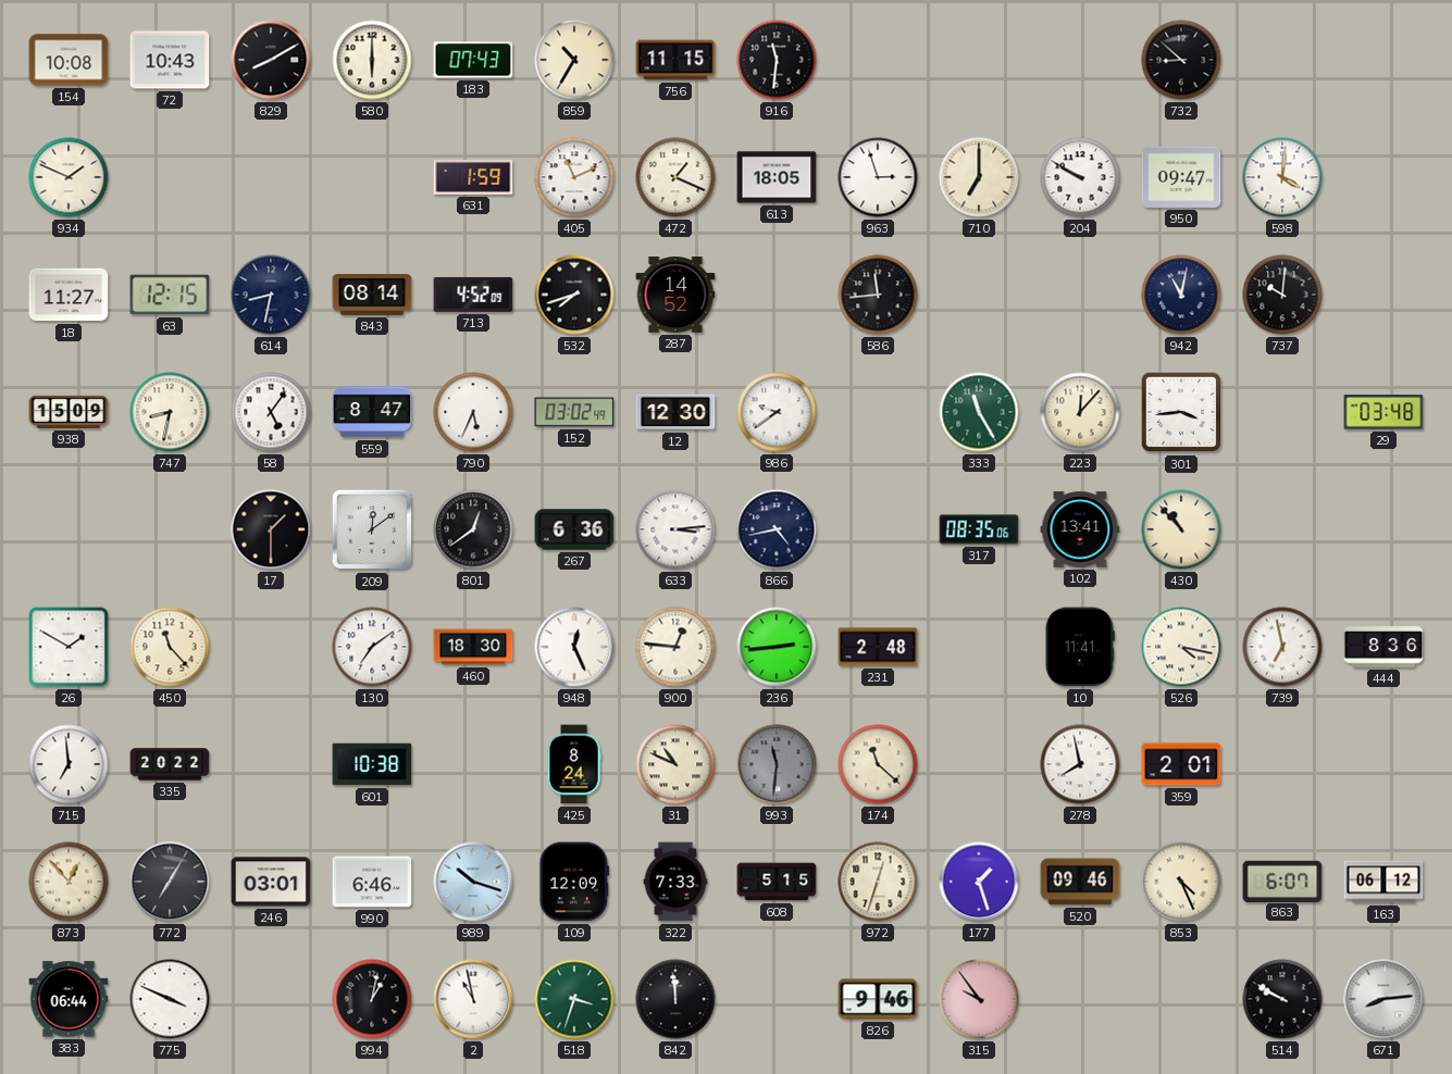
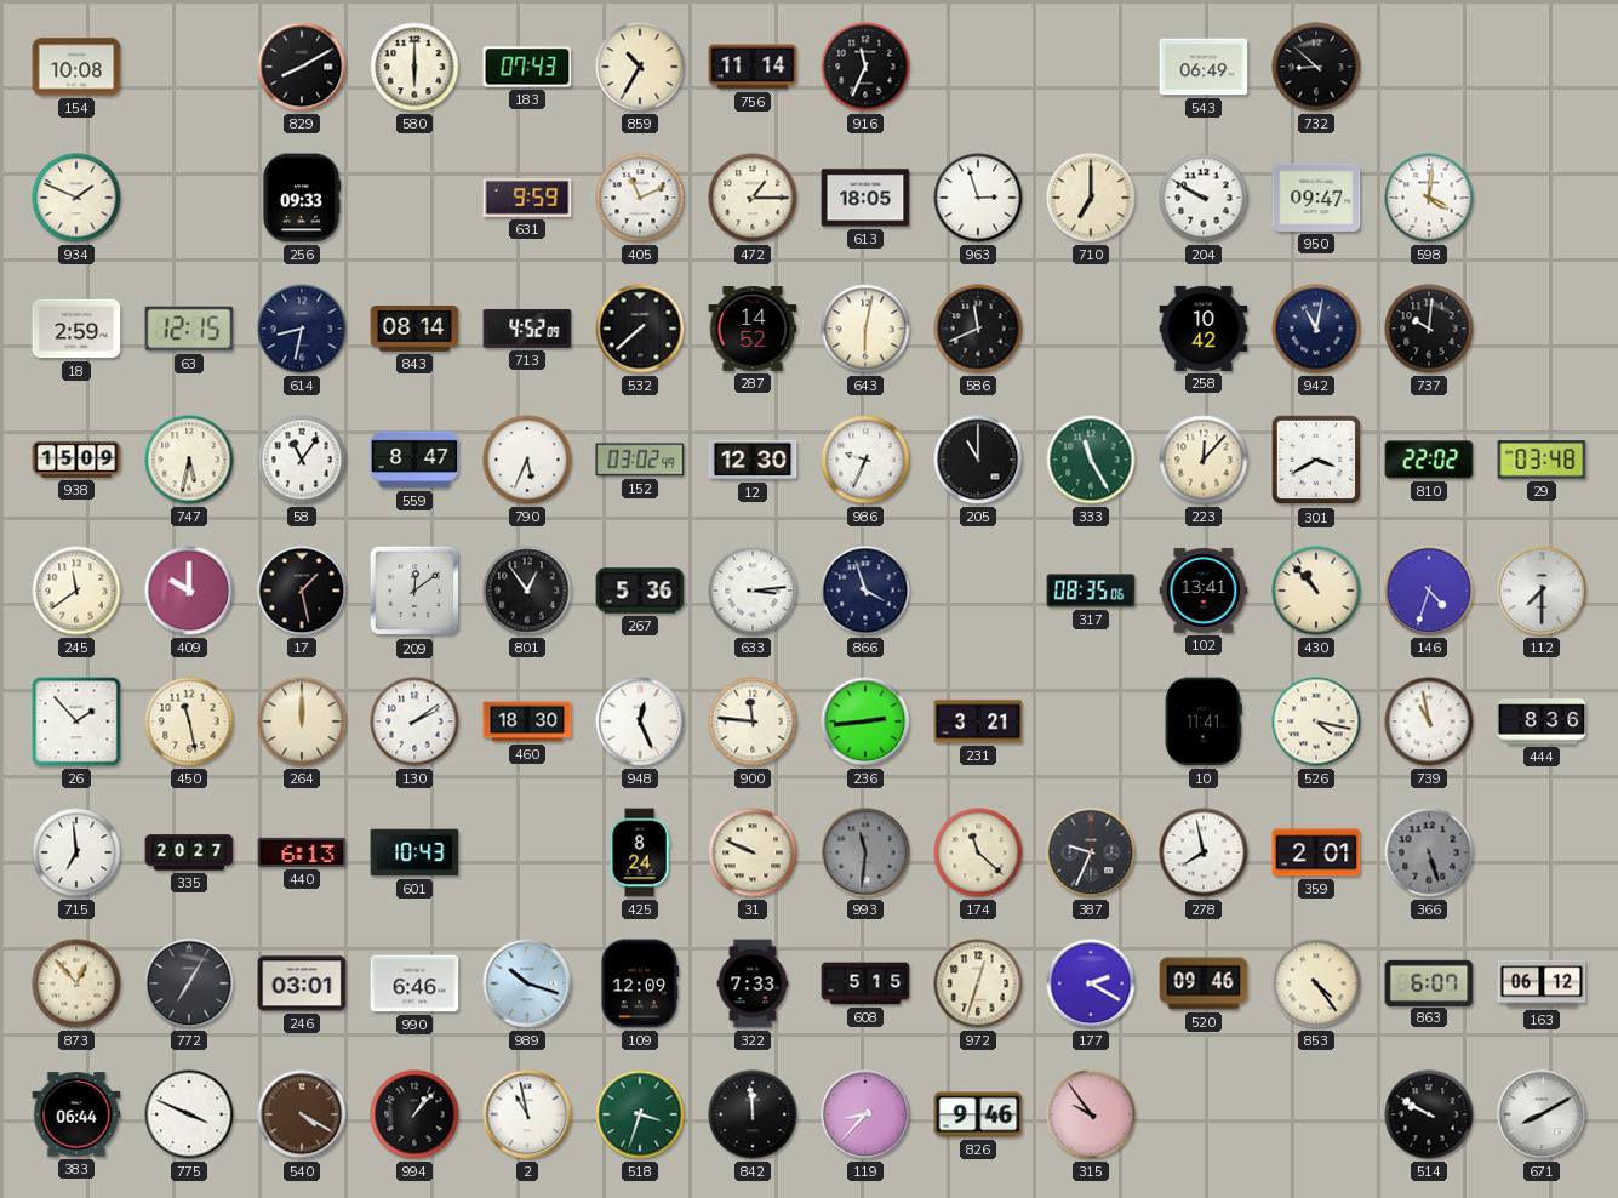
72: 10:43 -> none (170, 60)
756: 11:15 -> 11:14 (753, 67)
916: 11:31 -> 11:34 (865, 67)
543: none -> 06:49 (1204, 67)
256: none -> 09:33 (302, 198)
631: 1:59 -> 9:59 (527, 199)
472: 1:19 -> 1:15 (753, 198)
18: 11:27 -> 2:59 (76, 329)
532: 7:42 -> 7:38 (640, 329)
643: none -> 6:02 (865, 329)
586: 11:44 -> 11:41 (978, 329)
258: none -> 10:42 (1204, 329)
747: 8:32 -> 5:32 (189, 460)
58: 5:06 -> 11:06 (302, 460)
986: 9:39 -> 9:34 (865, 460)
205: none -> 11:00 (978, 460)
301: 3:44 -> 3:40 (1316, 460)
810: none -> 22:02 (1429, 460)
245: none -> 11:39 (76, 591)
409: none -> 10:00 (189, 591)
17: 1:30 -> 1:28 (302, 591)
801: 12:39 -> 12:54 (527, 591)
267: 6:36 -> 5:36 (640, 591)
866: 4:43 -> 3:57 (865, 591)
146: none -> 4:33 (1429, 591)
112: none -> 7:30 (1542, 591)
26: 1:50 -> 1:53 (76, 721)
450: 11:23 -> 11:28 (189, 721)
264: none -> 12:00 (302, 721)
130: 7:09 -> 2:09 (414, 721)
900: 12:46 -> 11:46 (753, 721)
231: 2:48 -> 3:21 (978, 721)
739: 6:58 -> 10:58 (1429, 721)
335: 20:22 -> 20:27 (189, 852)
440: none -> 6:13 (302, 852)
601: 10:38 -> 10:43 (414, 852)
31: 10:49 -> 9:49 (753, 852)
387: none -> 9:34 (1091, 852)
366: none -> 5:27 (1429, 852)
177: 1:27 -> 2:20 (1091, 983)
853: 4:26 -> 4:24 (1316, 983)
540: none -> 4:20 (302, 1114)
994: 1:02 -> 1:07 (414, 1114)
119: none -> 8:37 (865, 1114)
671: 8:14 -> 8:10 (1542, 1114)
